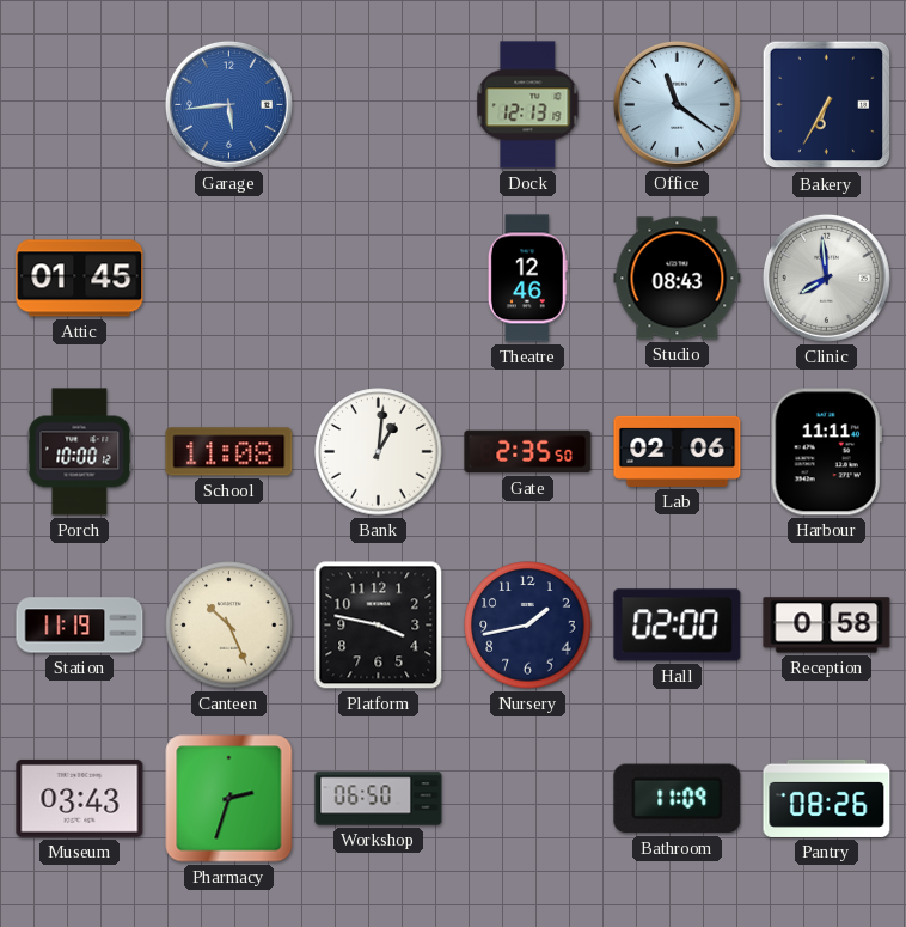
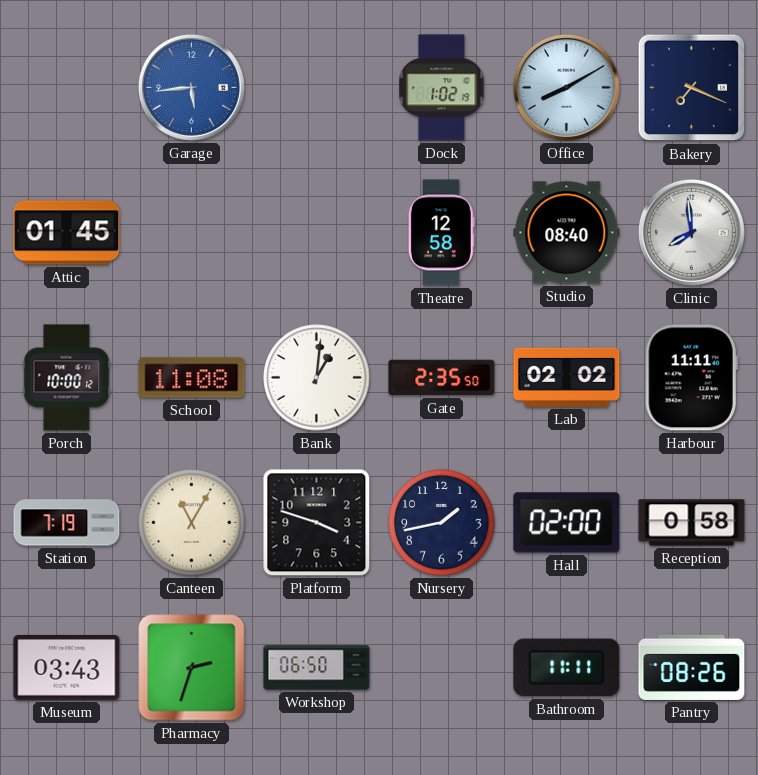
Dock: 12:13 -> 1:02 (442, 88)
Office: 11:21 -> 8:10 (566, 87)
Bakery: 6:35 -> 7:19 (692, 88)
Theatre: 12:46 -> 12:58 (441, 233)
Studio: 08:43 -> 08:40 (567, 233)
Lab: 02:06 -> 02:02 (567, 377)
Station: 11:19 -> 7:19 (67, 523)
Canteen: 10:26 -> 11:05 (192, 523)
Platform: 3:47 -> 3:48 (317, 523)
Bathroom: 11:09 -> 11:11 (567, 668)
